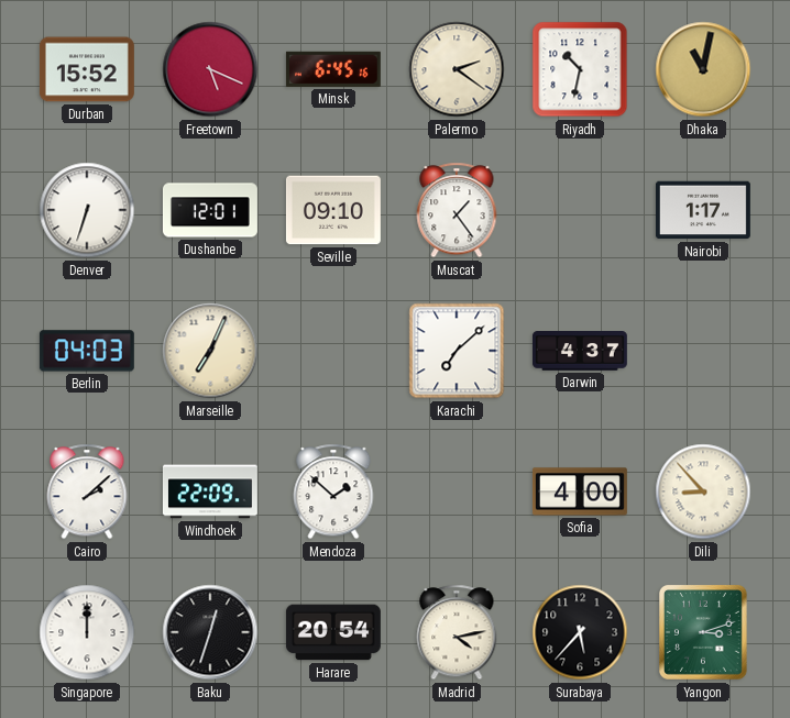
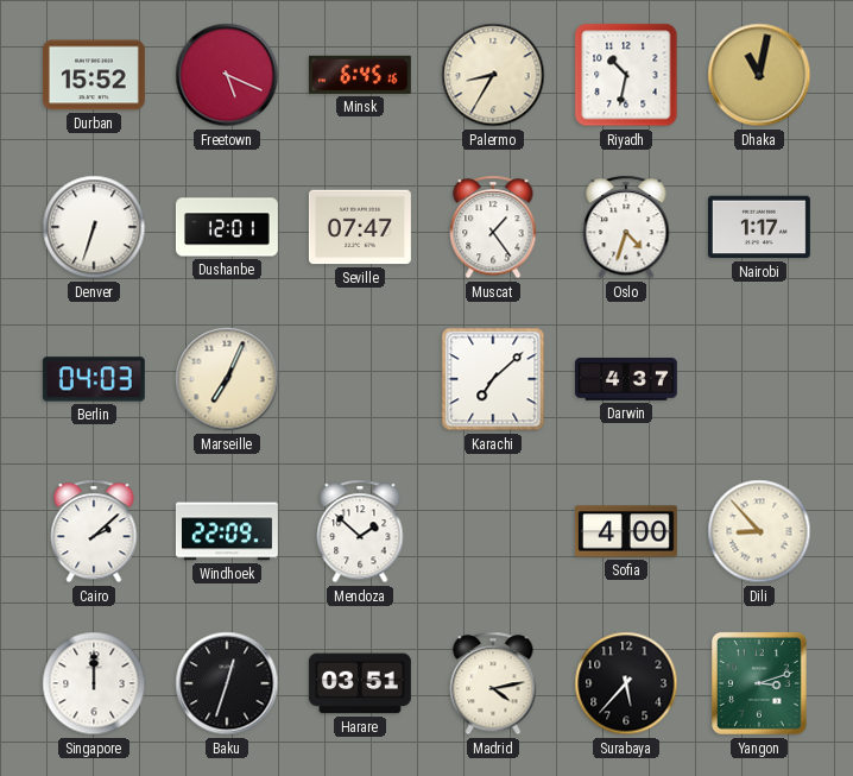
Palermo: 2:21 -> 8:35 (493, 75)
Seville: 09:10 -> 07:47 (360, 227)
Oslo: none -> 4:33 (626, 227)
Harare: 20:54 -> 03:51 (360, 683)
